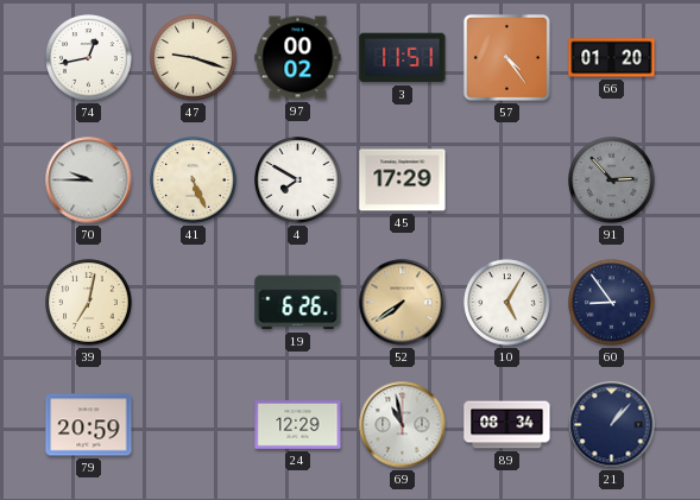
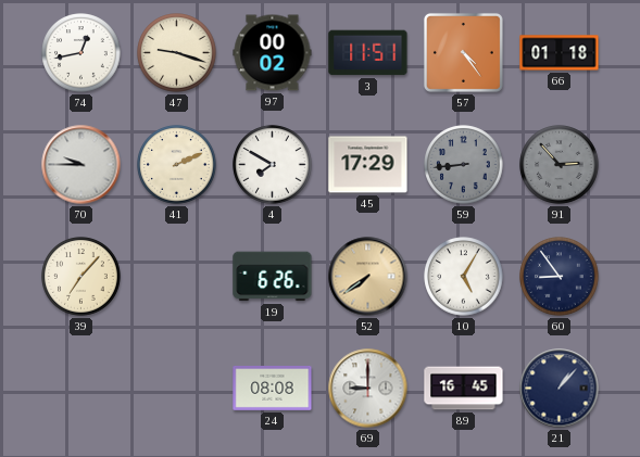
66: 01:20 -> 01:18 (560, 53)
41: 5:26 -> 2:11 (177, 165)
59: none -> 8:44 (464, 165)
39: 7:02 -> 7:07 (81, 277)
79: 20:59 -> none (89, 425)
24: 12:29 -> 08:08 (273, 388)
69: 10:58 -> 9:00 (368, 389)
89: 08:34 -> 16:45 (464, 389)
